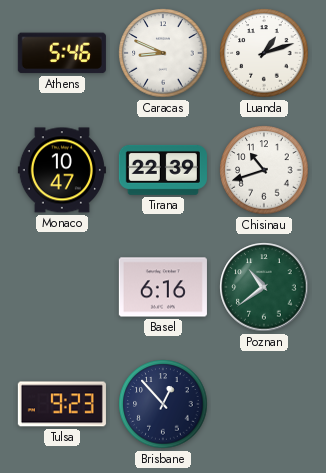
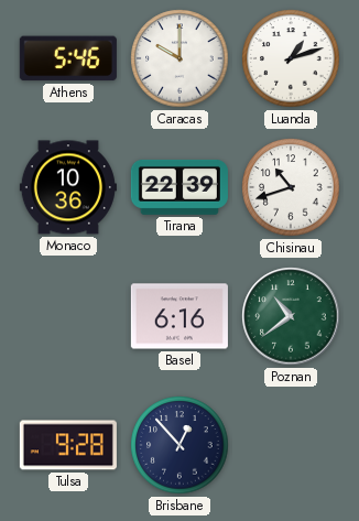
Caracas: 8:49 -> 10:00 (179, 58)
Monaco: 10:47 -> 10:36 (68, 187)
Tulsa: 9:23 -> 9:28 (68, 445)
